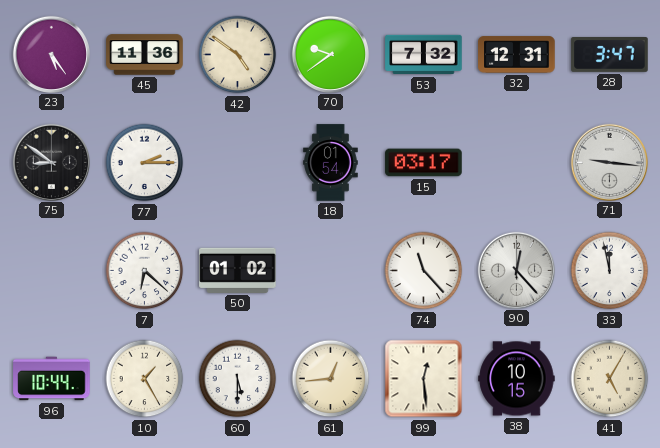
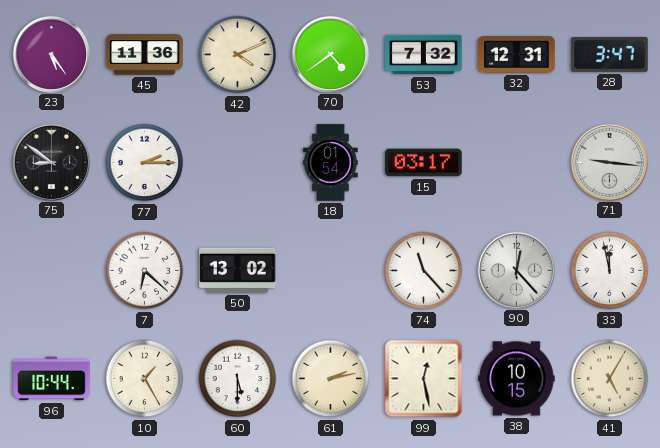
42: 4:51 -> 4:11 (238, 55)
70: 9:39 -> 4:39 (330, 54)
50: 01:02 -> 13:02 (238, 270)
61: 12:44 -> 2:13 (331, 379)
99: 12:29 -> 12:28 (424, 379)
